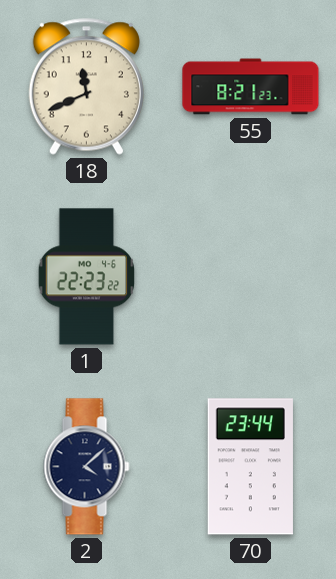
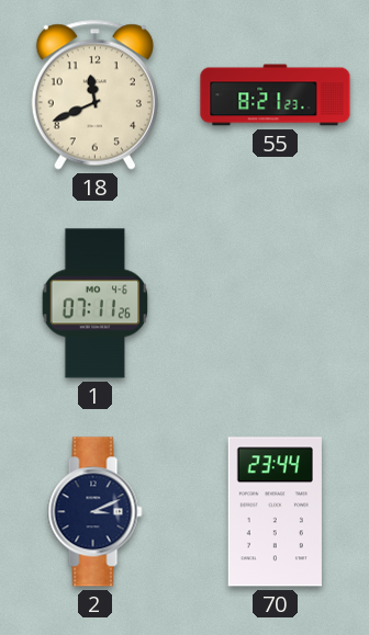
1: 22:23 -> 07:11 (96, 304)
2: 4:08 -> 3:11 (96, 512)
